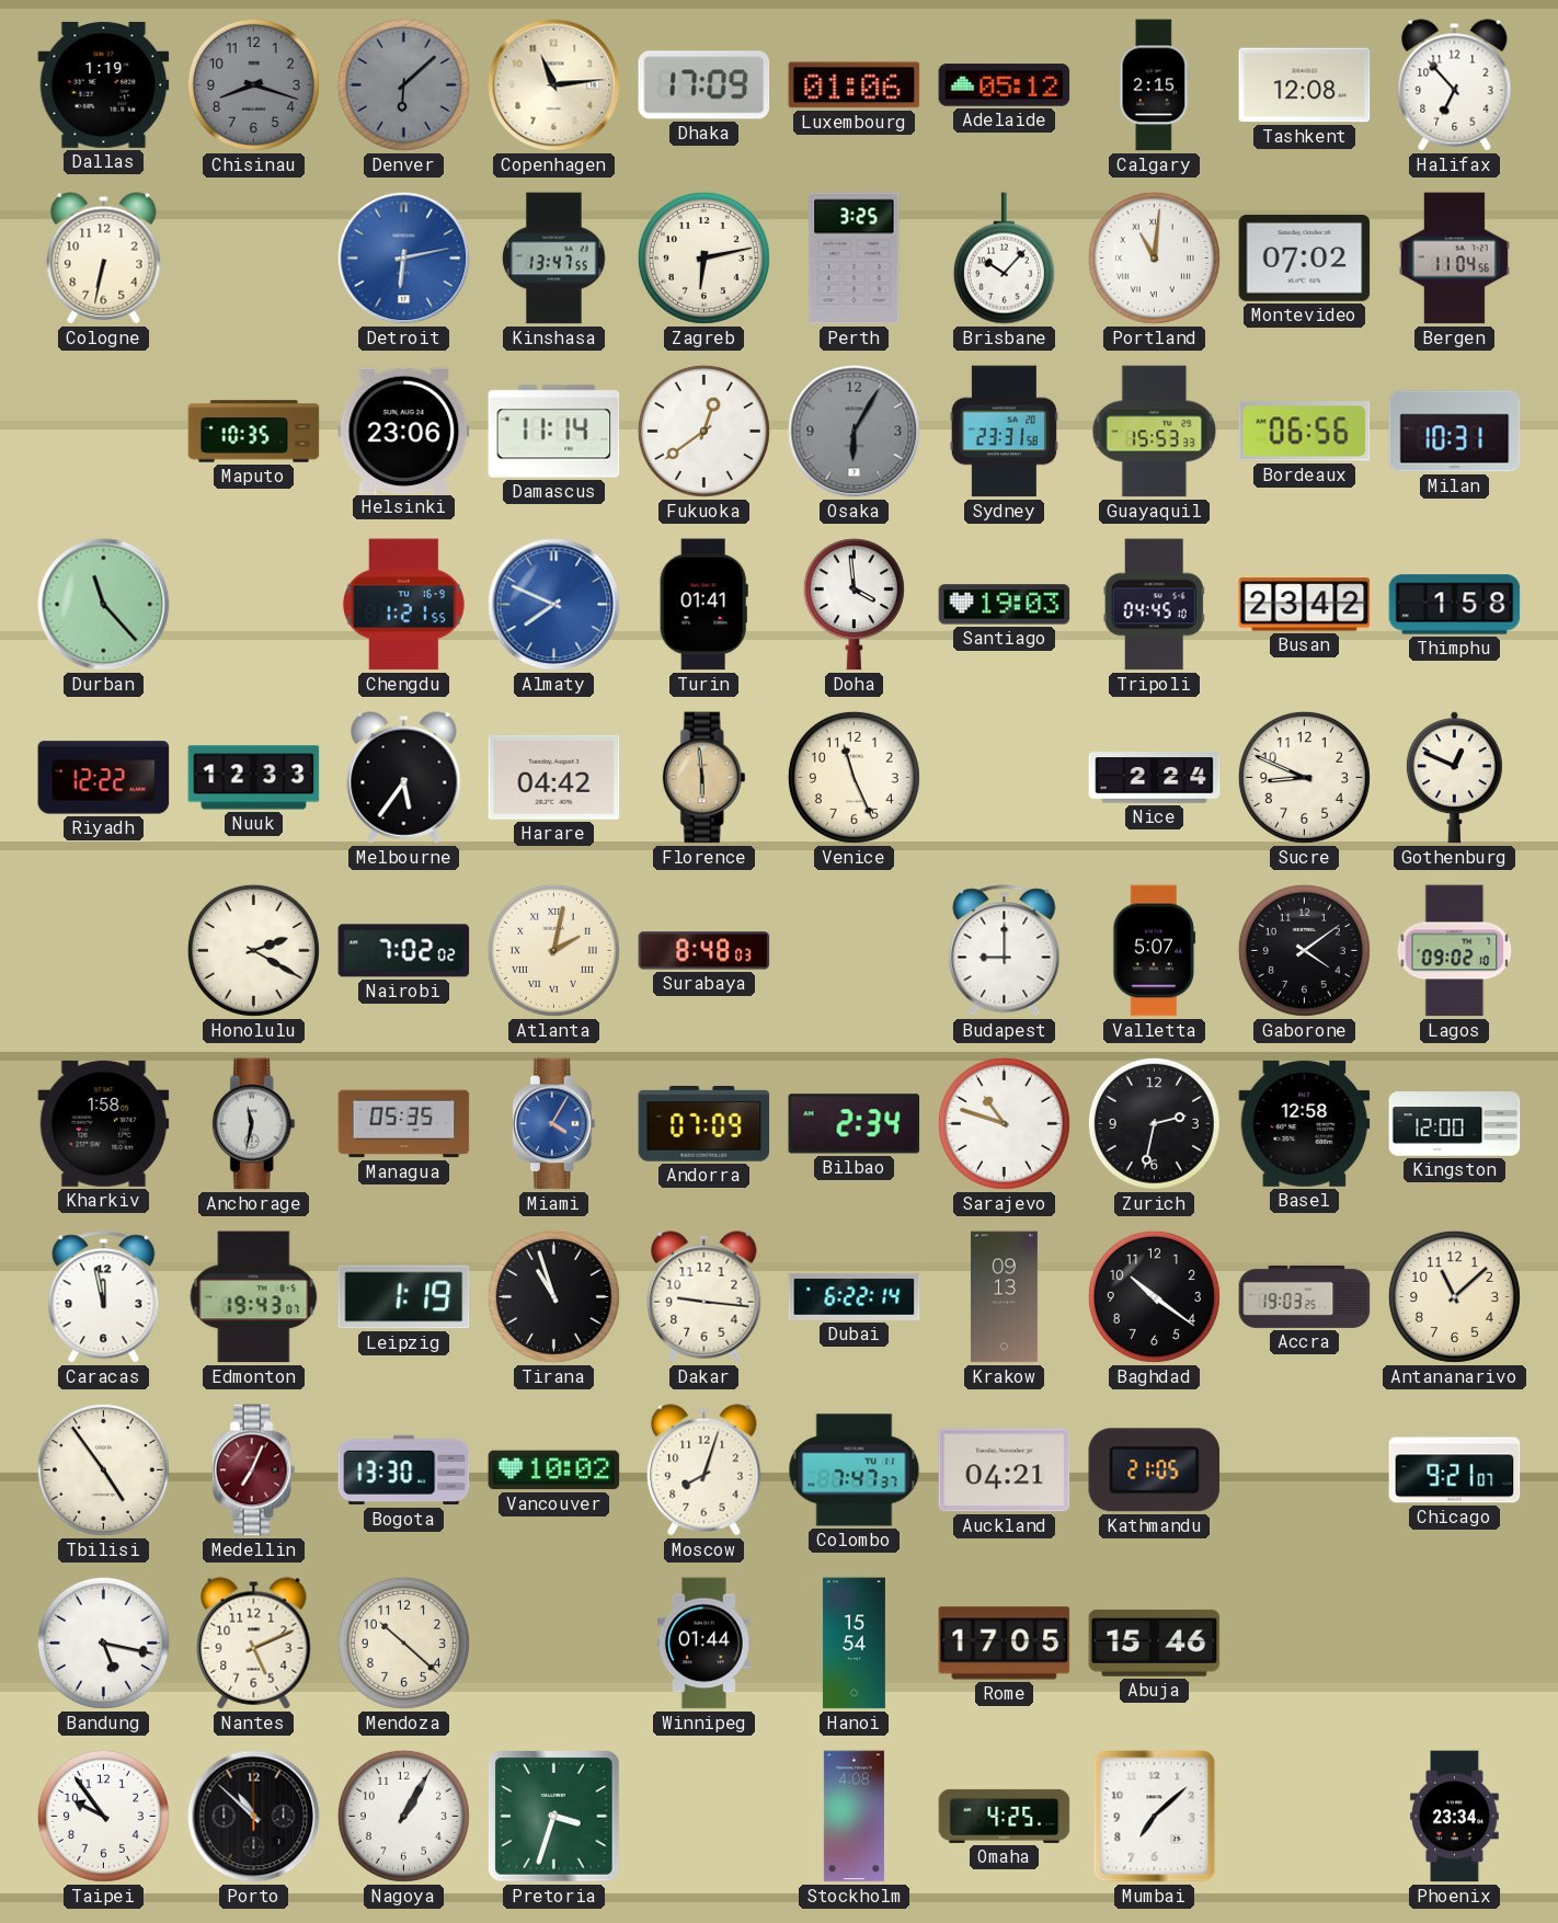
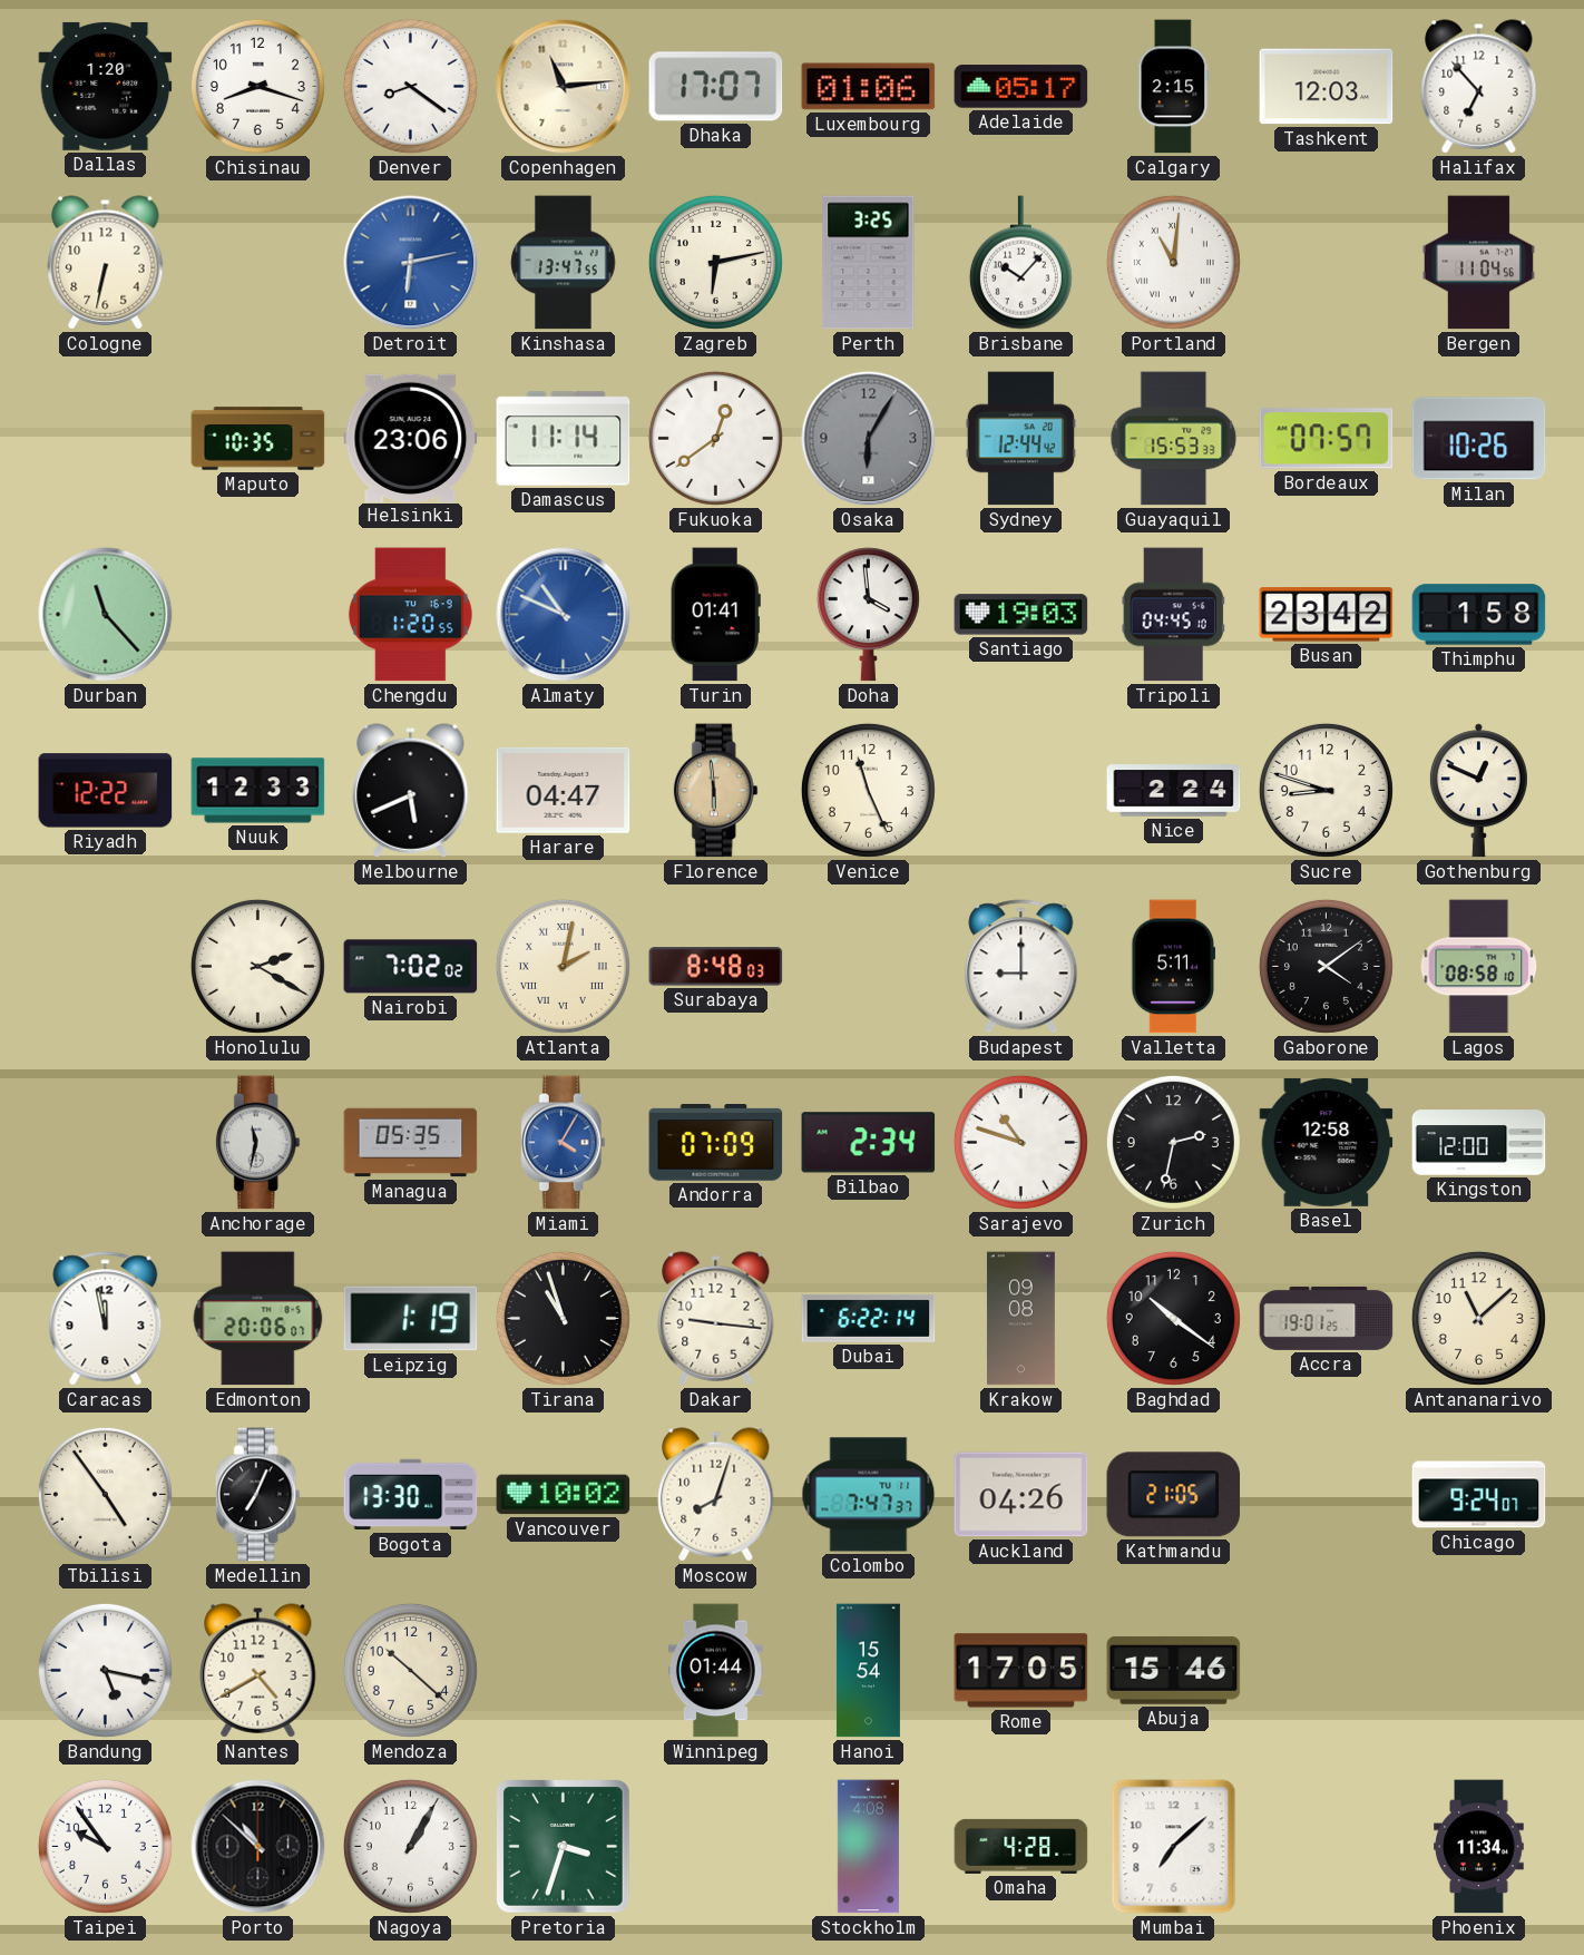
Dallas: 1:19 -> 1:20 (106, 86)
Chisinau dial: grey -> white (257, 86)
Denver: 6:08 -> 8:21 (410, 86)
Denver dial: grey -> white (410, 86)
Dhaka: 17:09 -> 17:07 (716, 87)
Adelaide: 05:12 -> 05:17 (1021, 87)
Tashkent: 12:08 -> 12:03 (1327, 87)
Montevideo: 07:02 -> none (1305, 257)
Sydney: 23:31 -> 12:44 (1020, 439)
Bordeaux: 06:56 -> 07:57 (1327, 439)
Milan: 10:31 -> 10:26 (1479, 439)
Chengdu: 1:21 -> 1:20 (410, 615)
Almaty: 7:49 -> 10:49 (564, 615)
Melbourne: 5:36 -> 5:41 (411, 791)
Harare: 04:42 -> 04:47 (564, 790)
Sucre: 8:49 -> 8:48 (1326, 790)
Valletta: 5:07 -> 5:11 (1174, 967)
Lagos: 09:02 -> 08:58 (1479, 967)
Kharkiv: 1:58 -> none (104, 1123)
Edmonton: 19:43 -> 20:06 (258, 1319)
Krakow: 09:13 -> 09:08 (1020, 1319)
Accra: 19:03 -> 19:01 (1327, 1318)
Medellin dial: burgundy -> black (257, 1495)
Auckland: 04:21 -> 04:26 (1021, 1495)
Chicago: 9:21 -> 9:24 (1479, 1495)
Nantes: 5:11 -> 4:40 (258, 1671)
Omaha: 4:25 -> 4:28 (1021, 1846)
Phoenix: 23:34 -> 11:34 (1479, 1847)
